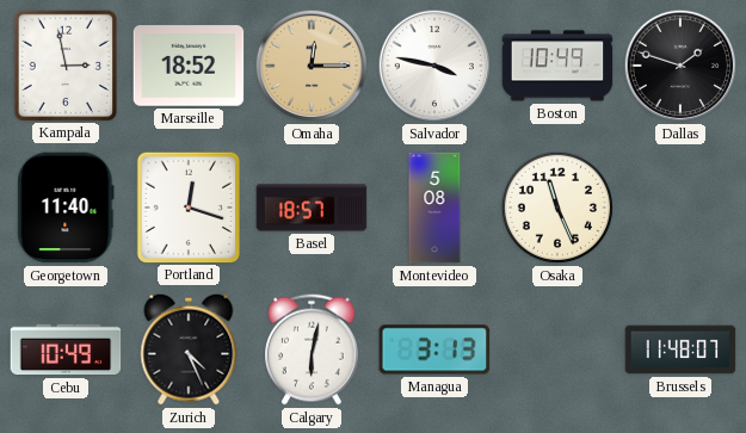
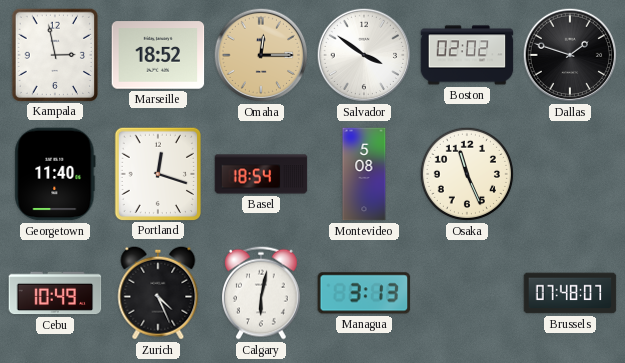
Salvador: 3:47 -> 3:51 (364, 55)
Boston: 10:49 -> 02:02 (467, 55)
Basel: 18:57 -> 18:54 (261, 174)
Brussels: 11:48 -> 07:48 (570, 293)
